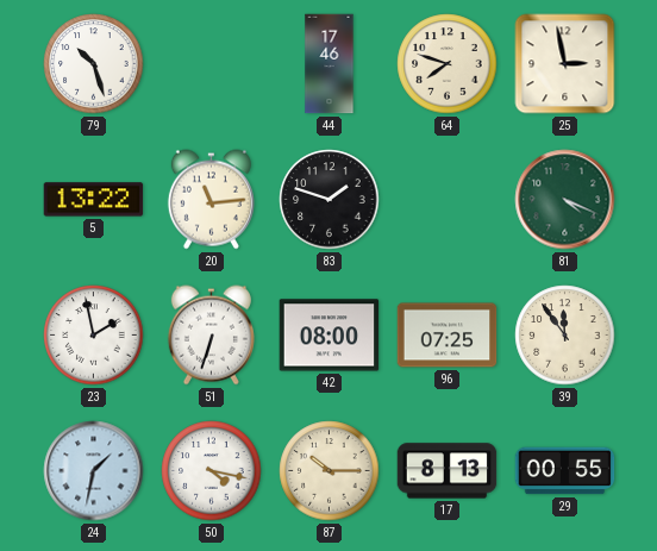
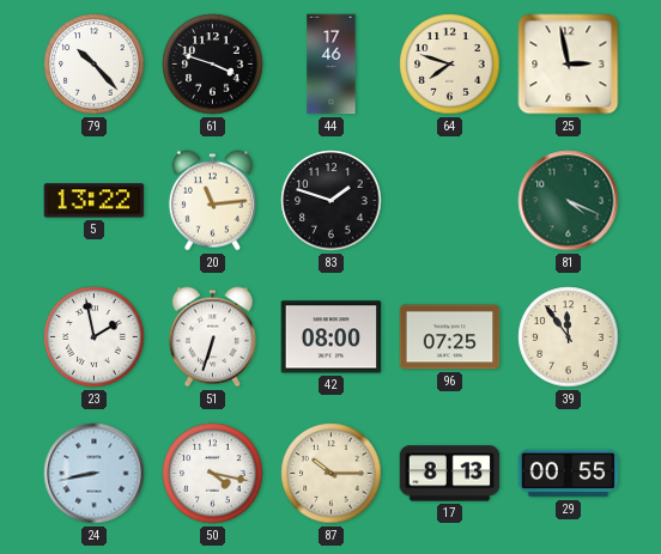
79: 10:27 -> 10:23 (95, 65)
61: none -> 3:48 (213, 65)
24: 1:32 -> 8:43 (95, 474)
